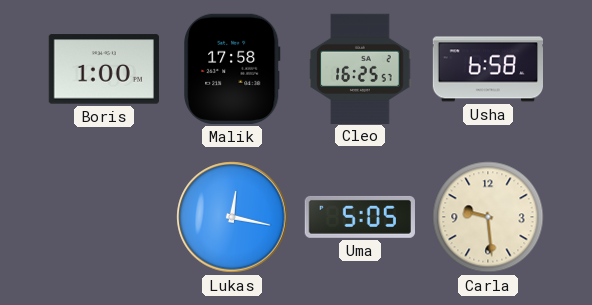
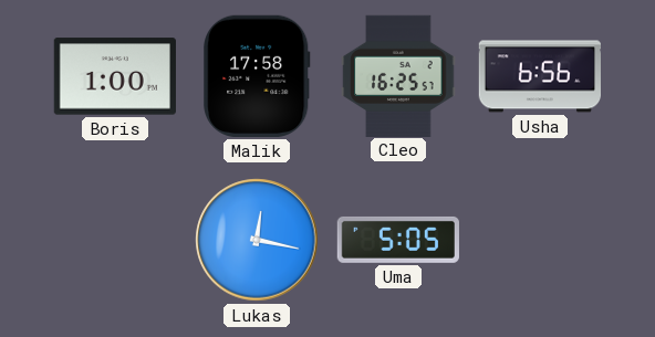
Usha: 6:58 -> 6:56 (539, 76)
Carla: 9:29 -> none (488, 217)
